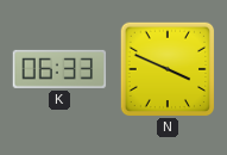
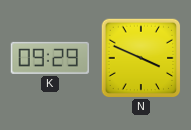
K: 06:33 -> 09:29 (50, 58)
